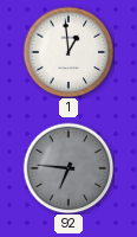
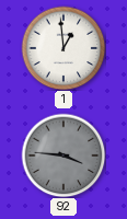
92: 6:46 -> 3:46 (63, 155)
